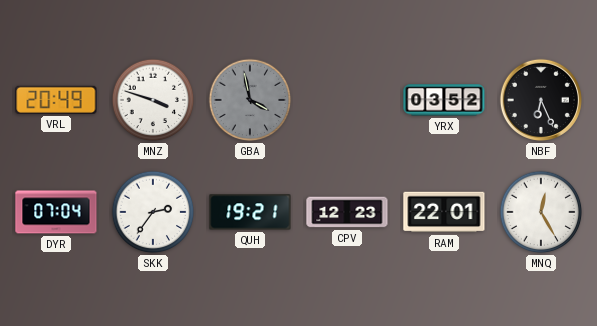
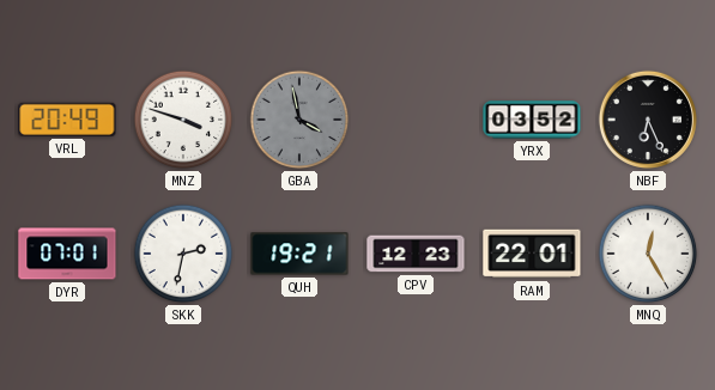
DYR: 07:04 -> 07:01 (67, 254)
SKK: 2:36 -> 2:32 (183, 254)
